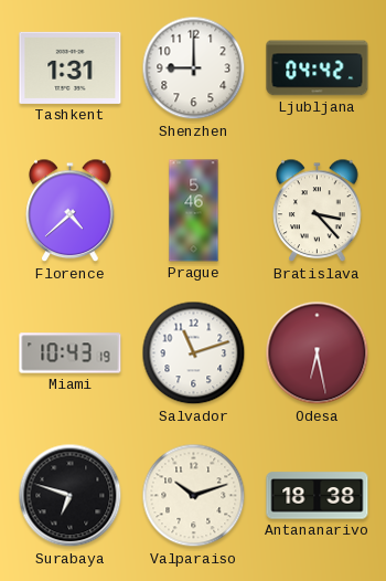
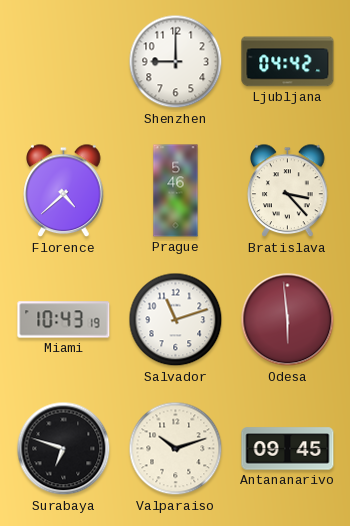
Tashkent: 1:31 -> none (71, 67)
Odesa: 6:28 -> 5:59 (288, 320)
Antananarivo: 18:38 -> 09:45 (288, 449)
